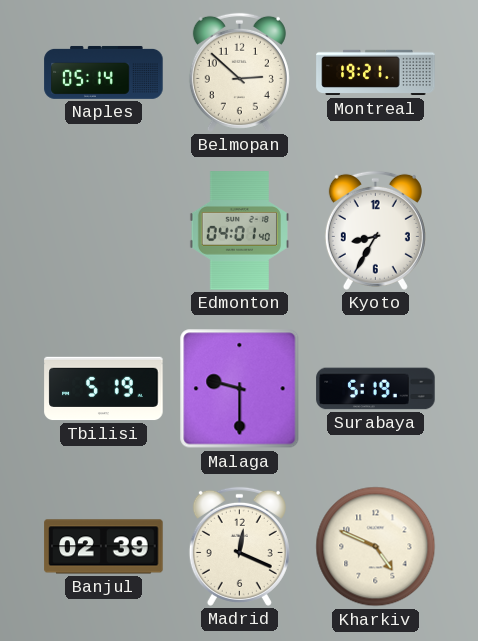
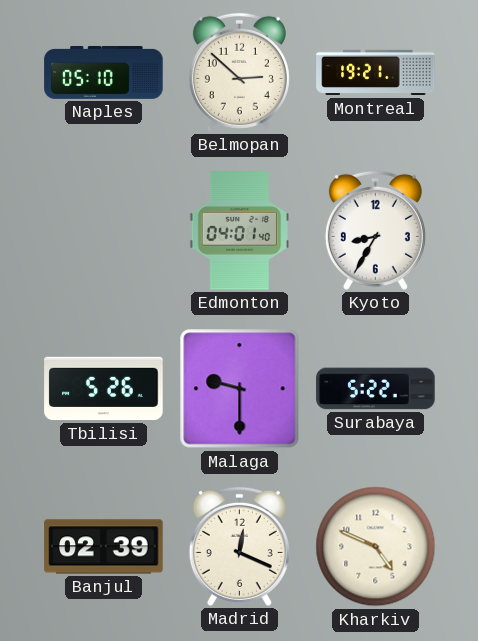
Naples: 05:14 -> 05:10 (104, 72)
Tbilisi: 5:19 -> 5:26 (104, 389)
Surabaya: 5:19 -> 5:22 (376, 389)
